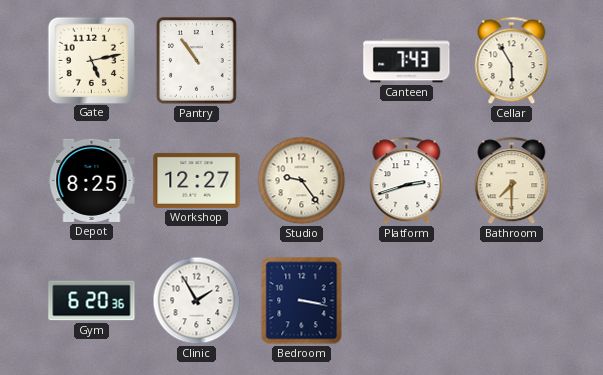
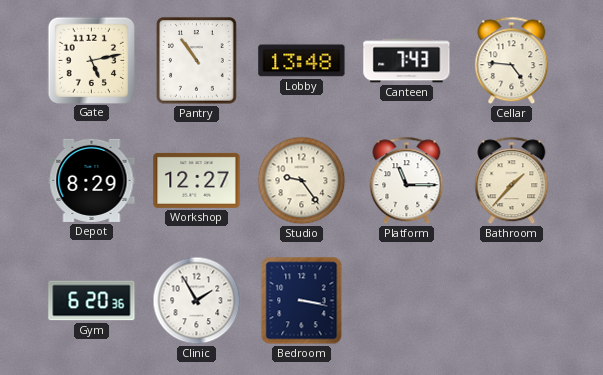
Lobby: none -> 13:48 (302, 61)
Cellar: 5:55 -> 4:46 (512, 61)
Depot: 8:25 -> 8:29 (92, 180)
Platform: 2:42 -> 11:15 (407, 181)
Bathroom: 7:30 -> 1:37 (512, 181)
